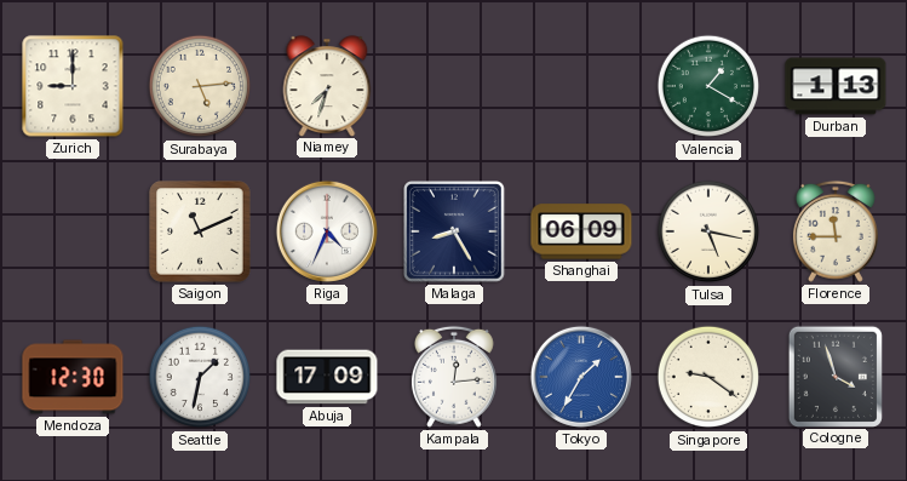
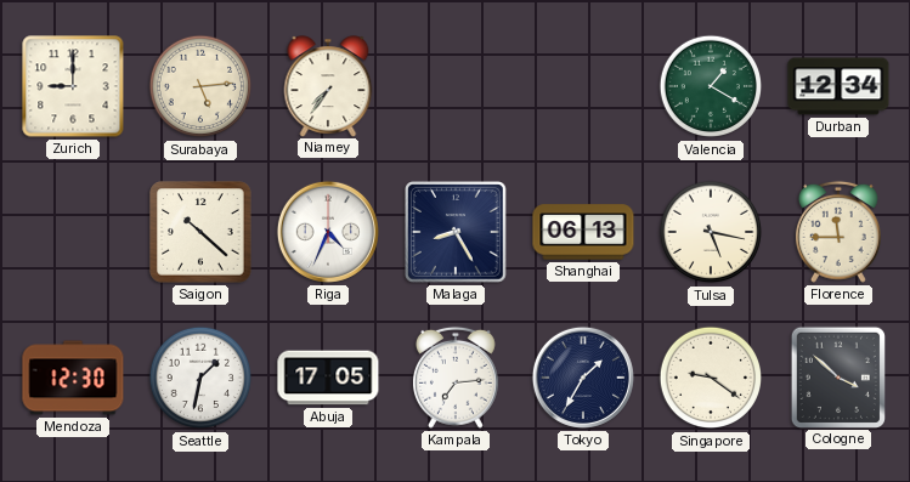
Niamey: 7:33 -> 7:36 (328, 86)
Durban: 1:13 -> 12:34 (838, 86)
Saigon: 11:11 -> 10:22 (200, 232)
Shanghai: 06:09 -> 06:13 (583, 232)
Abuja: 17:09 -> 17:05 (328, 378)
Kampala: 12:14 -> 7:14 (456, 378)
Tokyo dial: blue -> navy (583, 378)
Cologne: 3:57 -> 3:52 (838, 376)
